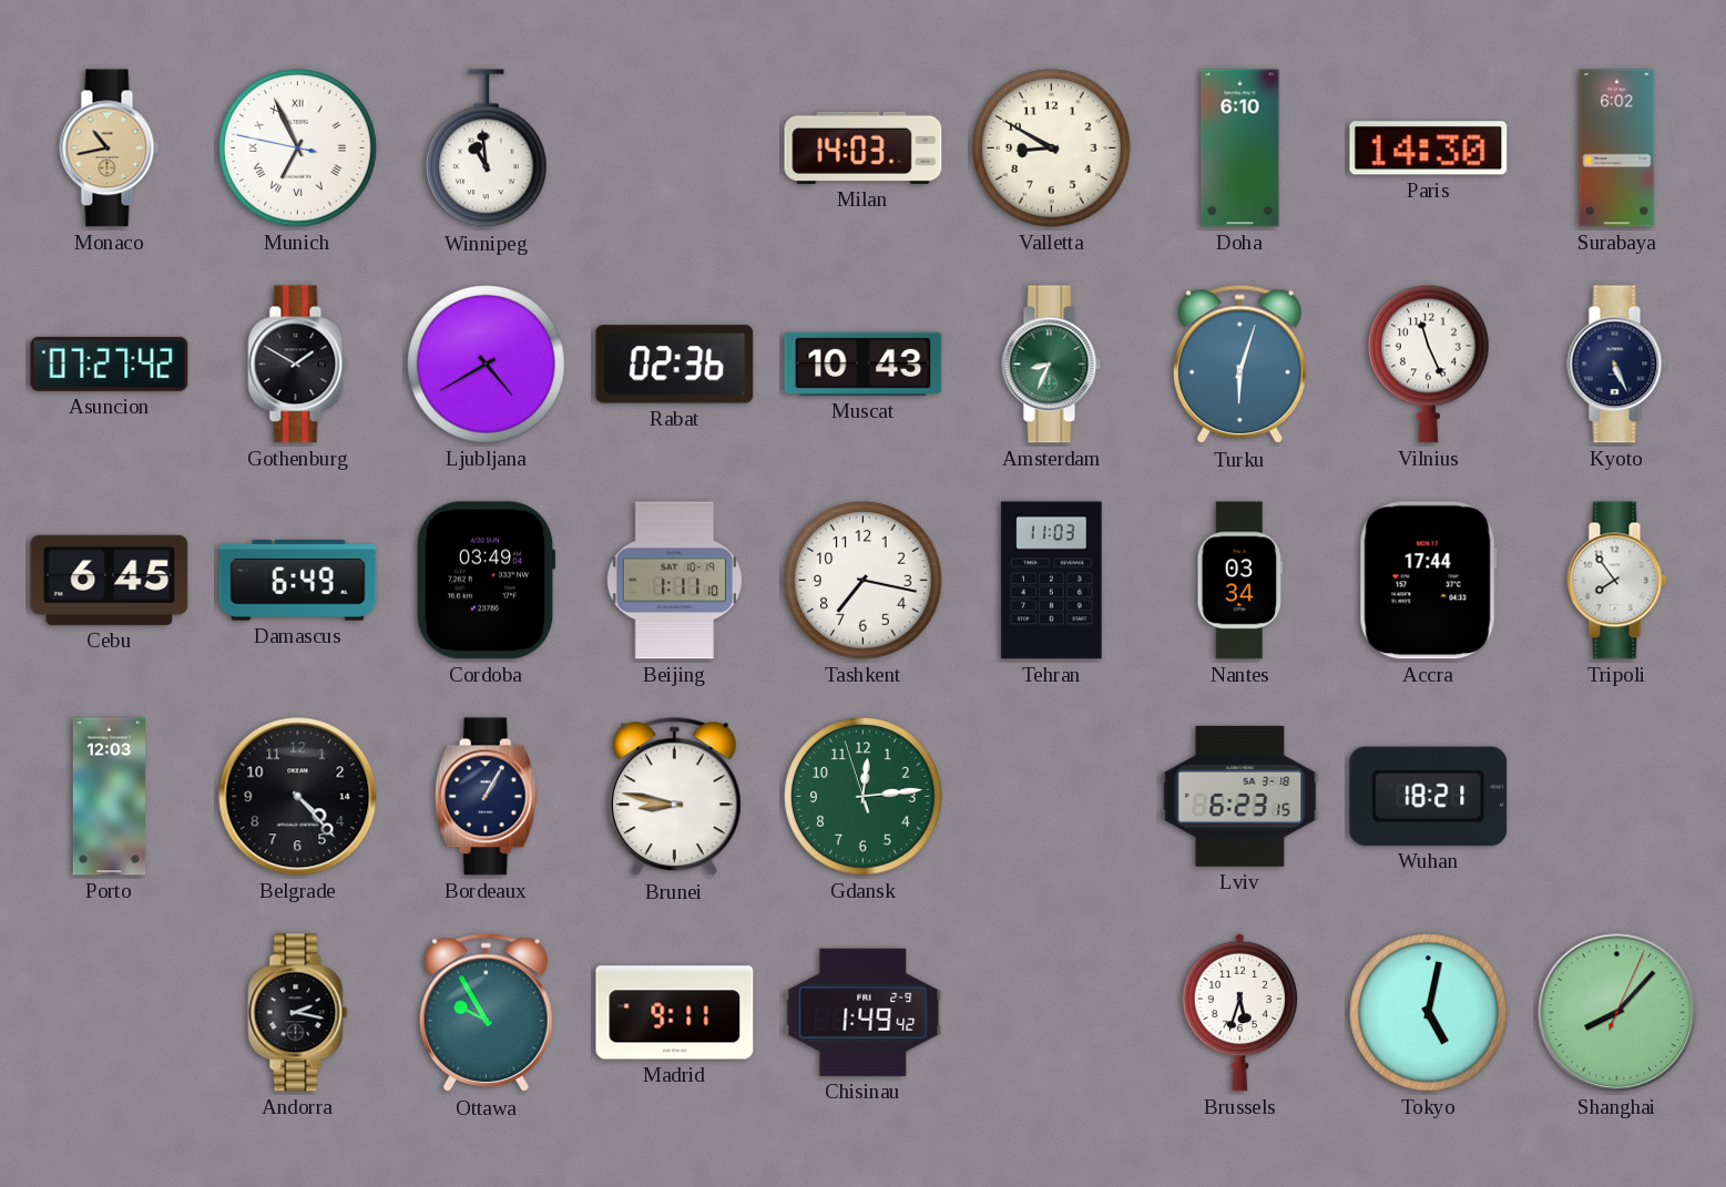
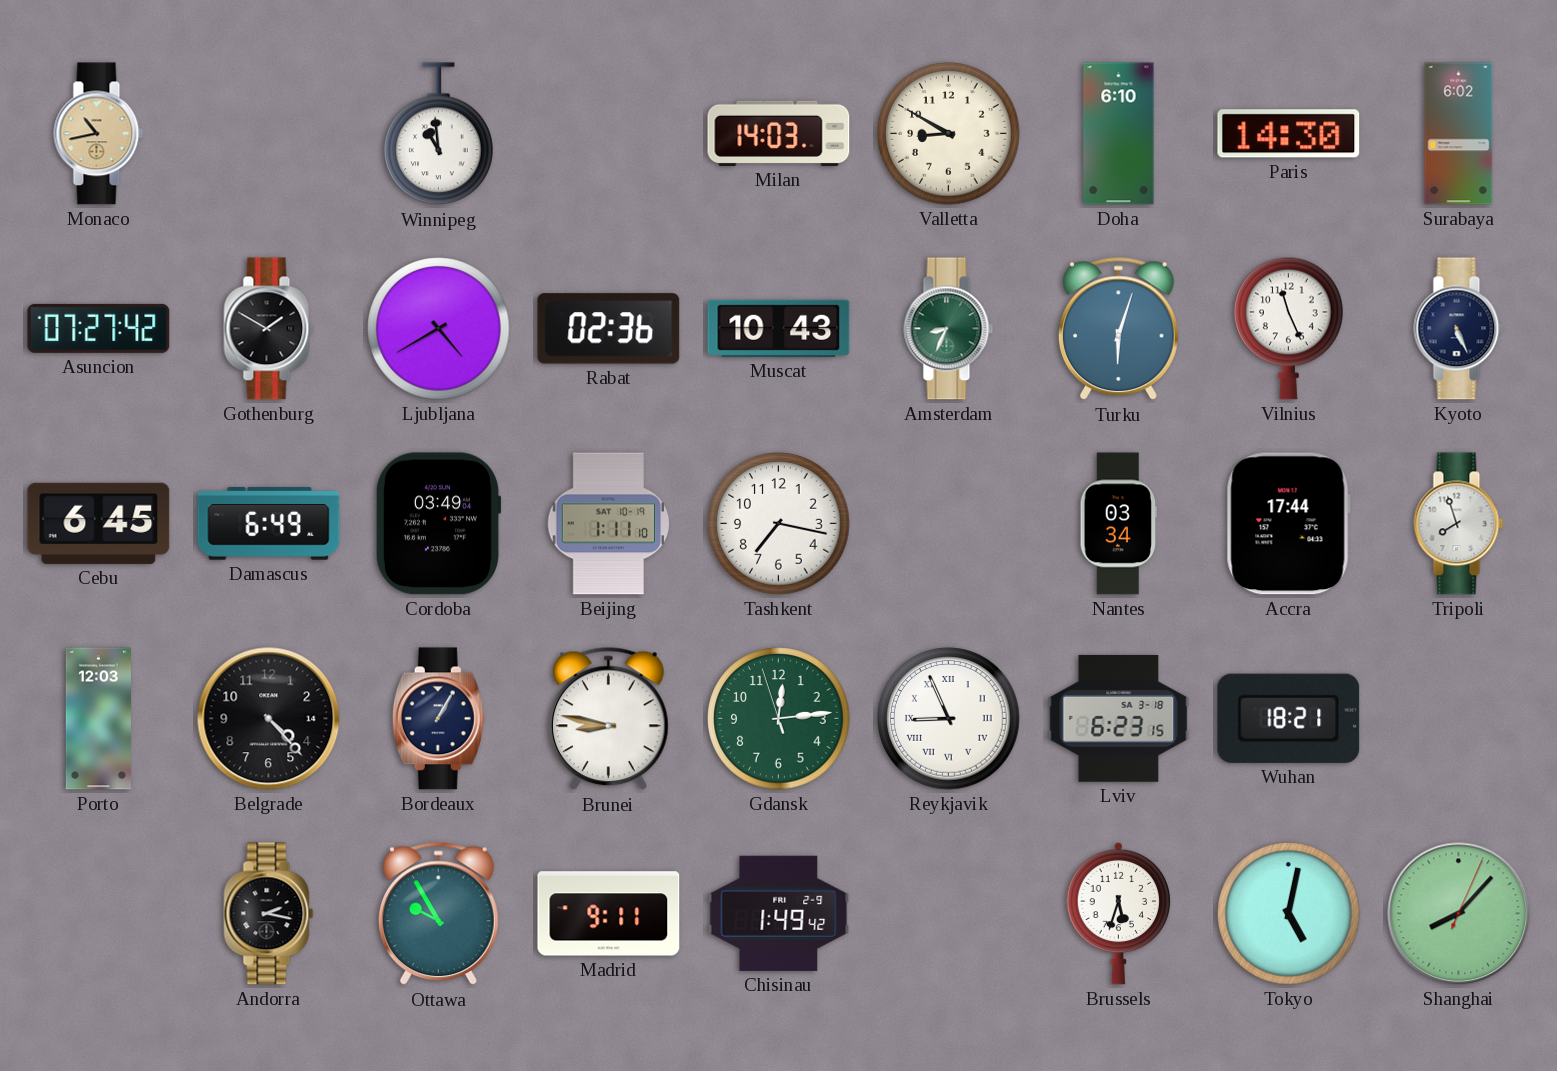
Munich: 6:55 -> none (298, 149)
Tehran: 11:03 -> none (1052, 581)
Tripoli: 7:54 -> 7:57 (1459, 524)
Reykjavik: none -> 8:56 (949, 719)
